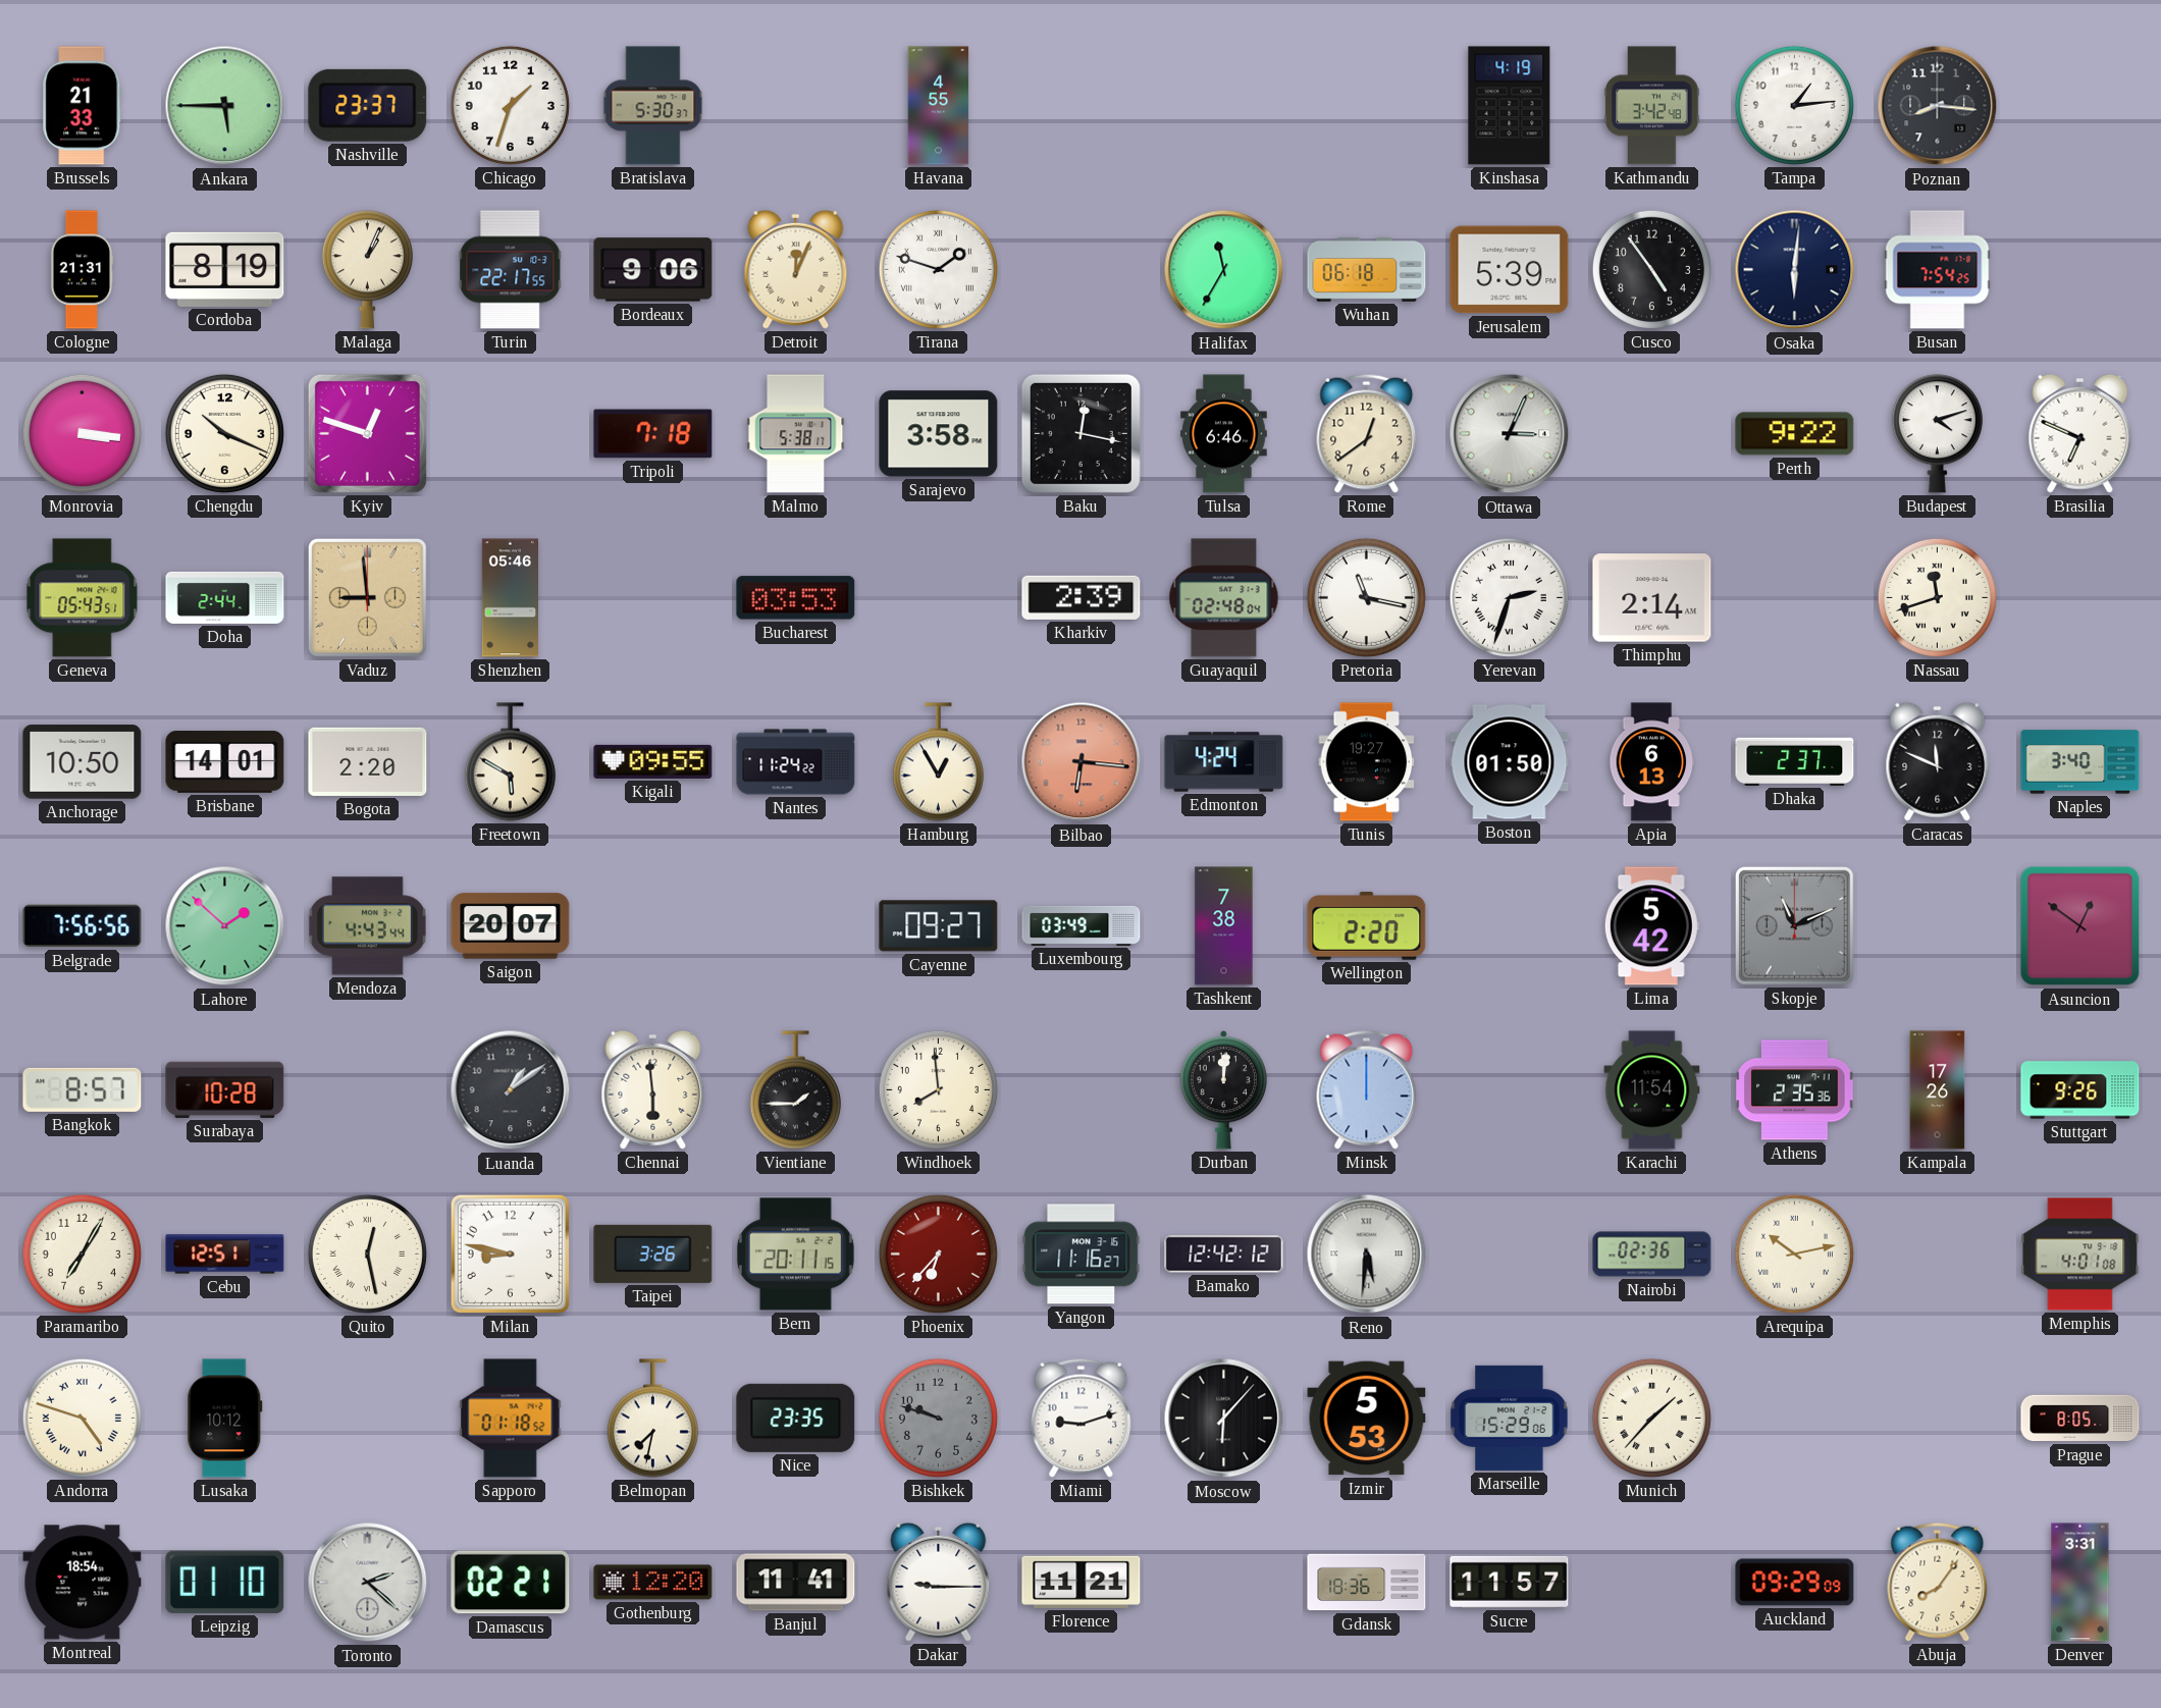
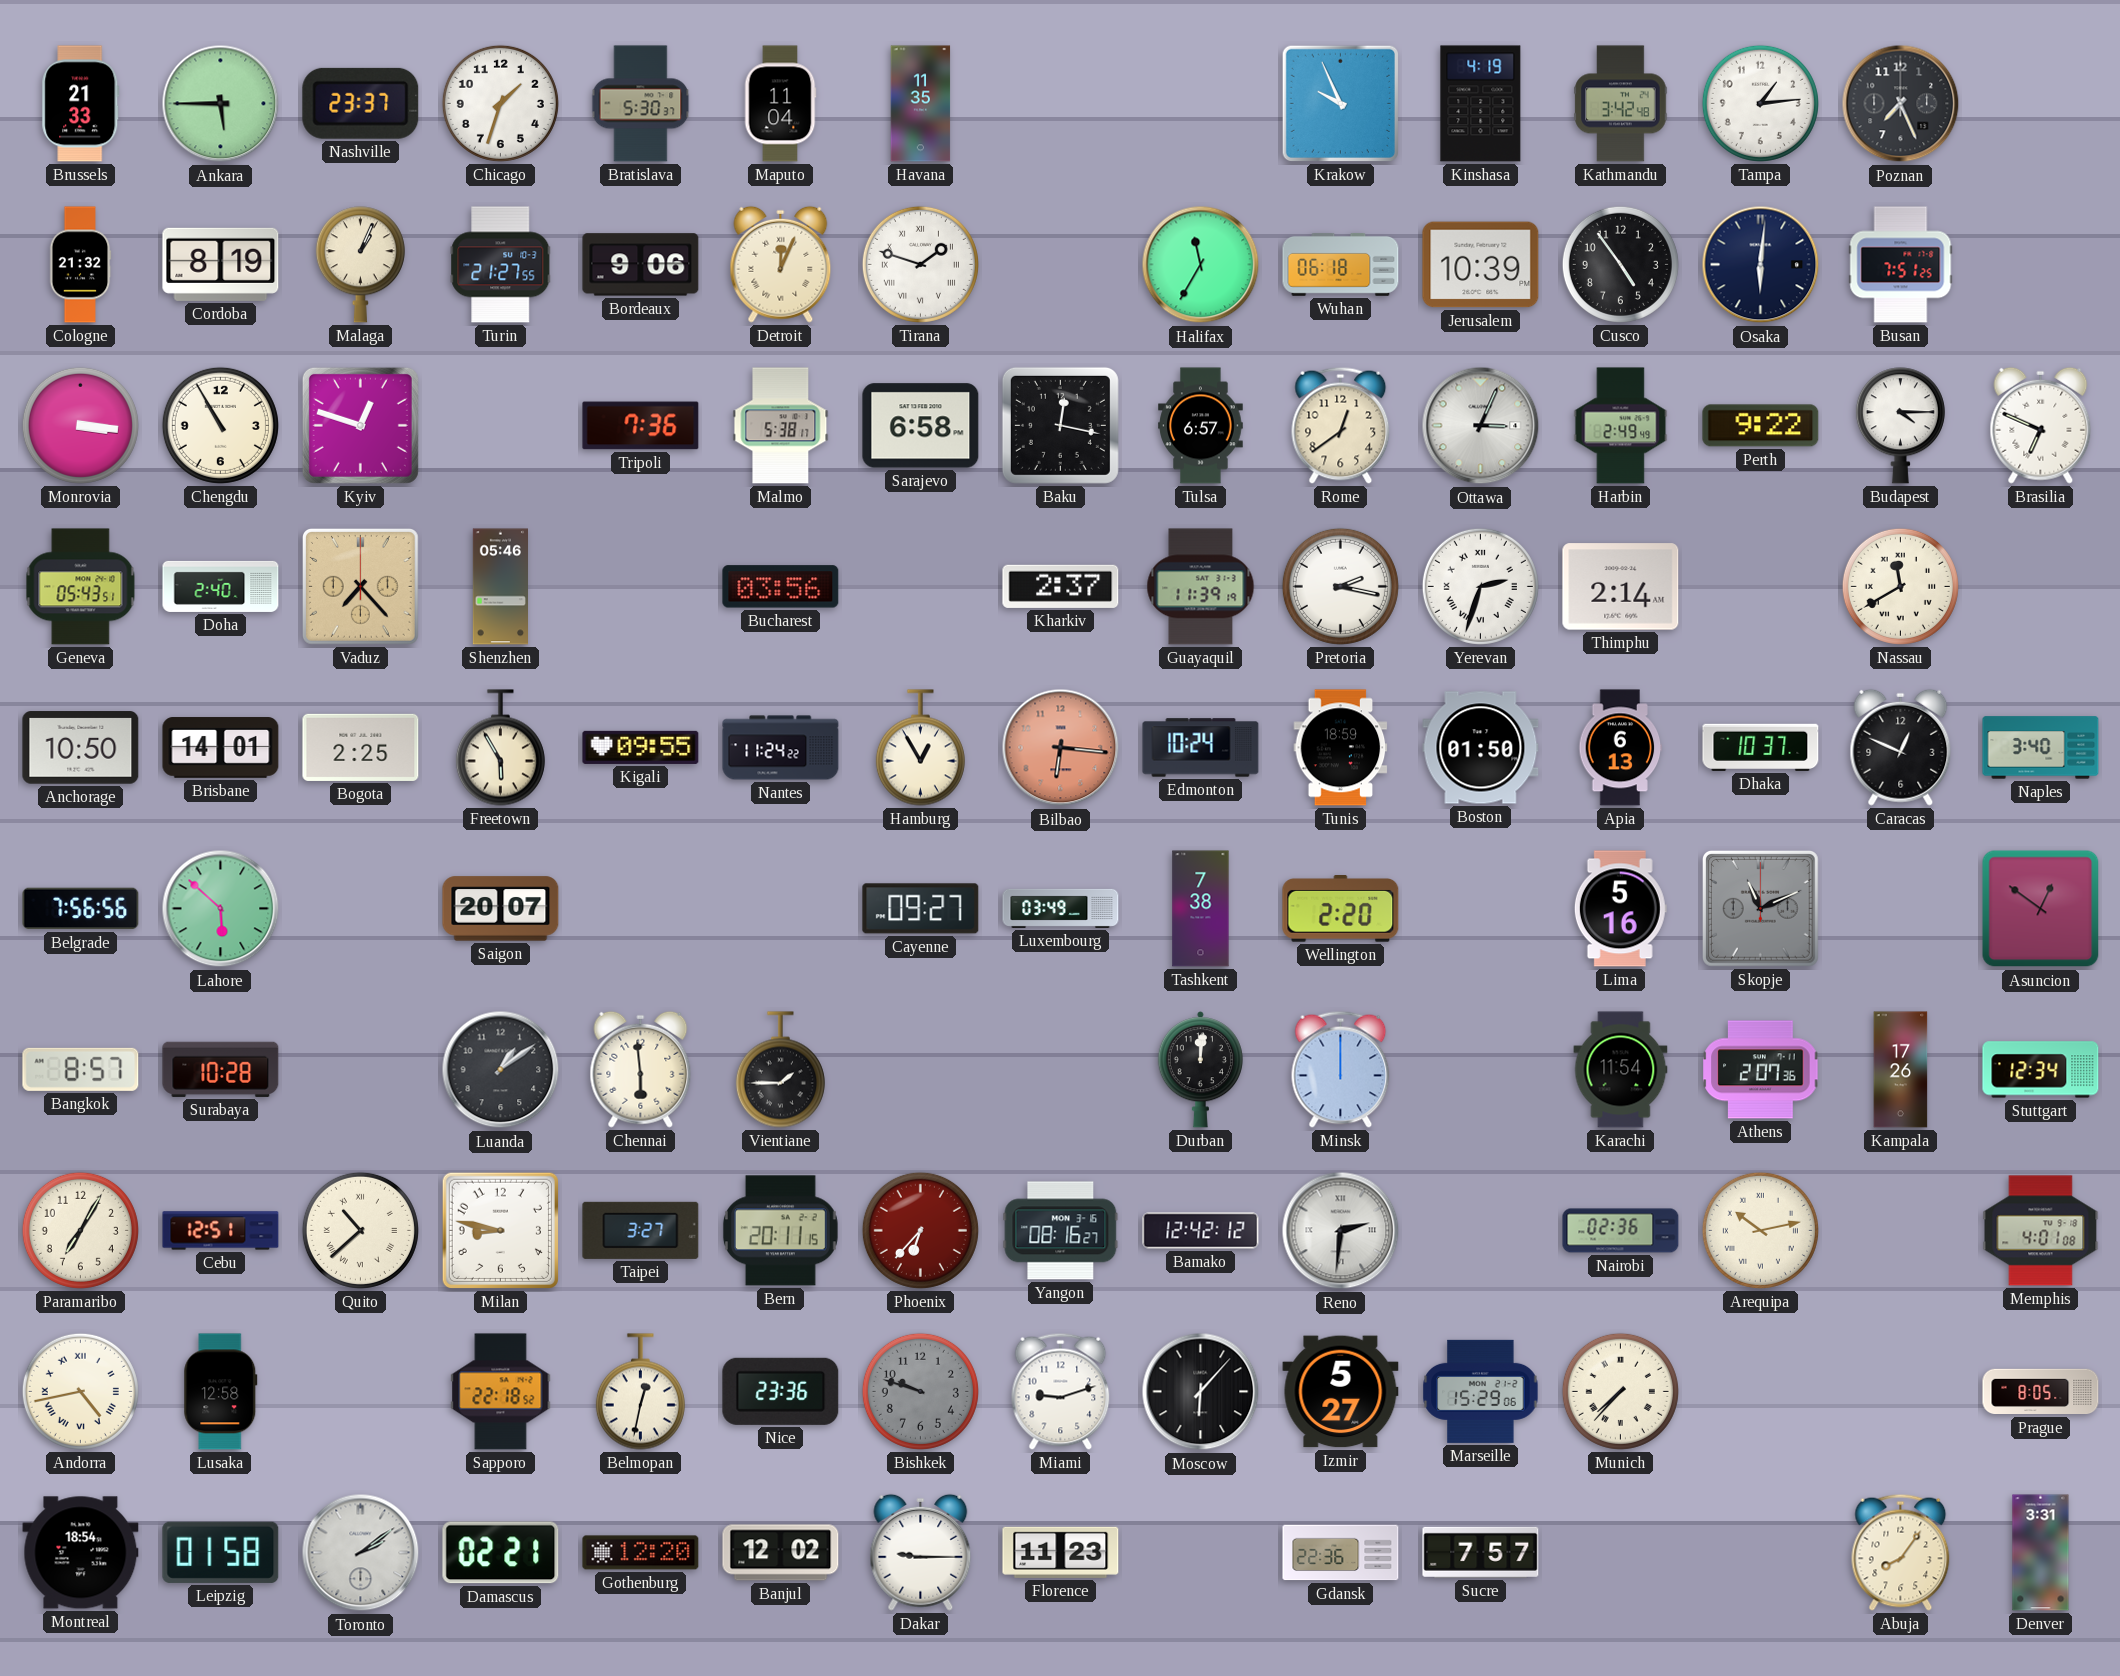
Maputo: none -> 11:04 (780, 104)
Havana: 4:55 -> 11:35 (921, 104)
Krakow: none -> 9:56 (1340, 103)
Poznan: 8:16 -> 7:26 (1901, 104)
Cologne: 21:31 -> 21:32 (80, 265)
Turin: 22:17 -> 21:27 (501, 265)
Jerusalem: 5:39 -> 10:39 (1481, 265)
Busan: 7:54 -> 7:51 (1901, 265)
Chengdu: 10:19 -> 10:55 (220, 425)
Tripoli: 7:18 -> 7:36 (641, 426)
Sarajevo: 3:58 -> 6:58 (921, 426)
Tulsa: 6:46 -> 6:57 (1201, 426)
Harbin: none -> 2:49 (1621, 426)
Budapest: 4:12 -> 4:15 (1900, 426)
Doha: 2:44 -> 2:40 (221, 586)
Vaduz: 8:59 -> 7:23 (360, 586)
Bucharest: 03:53 -> 03:56 (781, 587)
Kharkiv: 2:39 -> 2:37 (1061, 586)
Guayaquil: 02:48 -> 11:39 (1201, 587)
Pretoria: 11:17 -> 2:17 (1340, 586)
Nassau: 11:42 -> 11:40 (1900, 586)
Bogota: 2:20 -> 2:25 (361, 747)
Freetown: 5:50 -> 5:55 (500, 748)
Edmonton: 4:24 -> 10:24 (1201, 748)
Tunis: 19:27 -> 18:59 (1341, 748)
Dhaka: 2:37 -> 10:37 (1761, 747)
Caracas: 11:49 -> 12:49 (1901, 747)
Lahore: 1:52 -> 5:52 (221, 909)
Mendoza: 4:43 -> none (367, 926)
Lima: 5:42 -> 5:16 (1620, 909)
Windhoek: 7:59 -> none (938, 1089)
Athens: 2:35 -> 2:07 (1761, 1070)
Stuttgart: 9:26 -> 12:34 (2041, 1070)
Quito: 12:28 -> 10:38 (360, 1230)
Taipei: 3:26 -> 3:27 (641, 1230)
Yangon: 11:16 -> 08:16 (1061, 1231)
Reno: 5:31 -> 2:31 (1341, 1231)
Andorra: 4:48 -> 4:43 (80, 1391)
Lusaka: 10:12 -> 12:58 (221, 1392)
Sapporo: 01:18 -> 22:18 (501, 1392)
Belmopan: 7:32 -> 12:32 (640, 1392)
Nice: 23:35 -> 23:36 (781, 1391)
Izmir: 5:53 -> 5:27 (1341, 1392)
Munich: 1:37 -> 7:37 (1620, 1391)
Leipzig: 01:10 -> 01:58 (221, 1552)
Toronto: 2:22 -> 2:09 (361, 1553)
Banjul: 11:41 -> 12:02 (781, 1553)
Florence: 11:21 -> 11:23 (1061, 1552)
Gdansk: 18:36 -> 22:36 (1341, 1553)
Sucre: 11:57 -> 7:57 (1481, 1552)
Auckland: 09:29 -> none (1795, 1583)
